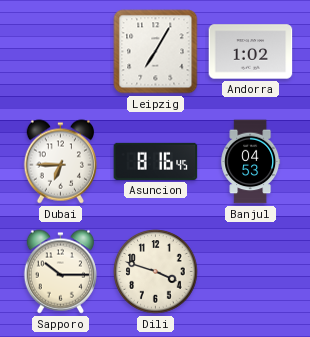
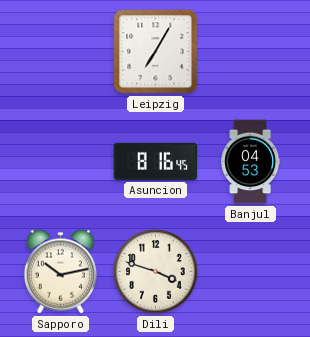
Andorra: 1:02 -> none (251, 52)
Dubai: 6:45 -> none (60, 162)
Sapporo: 10:15 -> 10:13 (60, 272)
